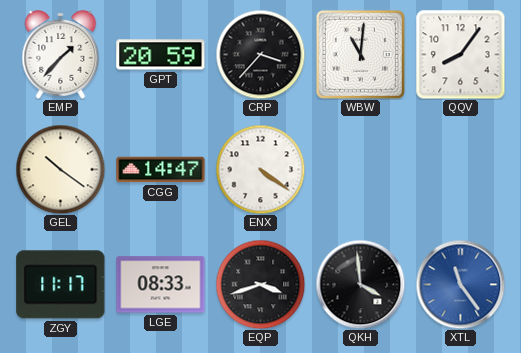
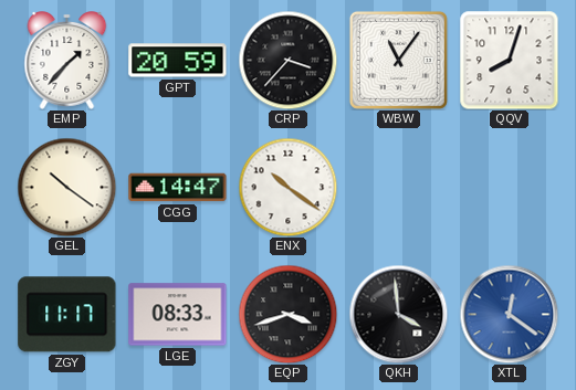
WBW: 11:01 -> 11:06 (398, 60)
QQV: 8:06 -> 8:03 (509, 60)
ENX: 4:21 -> 10:21 (287, 187)
XTL: 11:24 -> 12:21 (509, 314)
